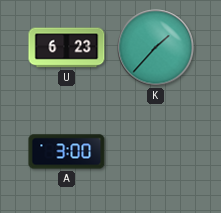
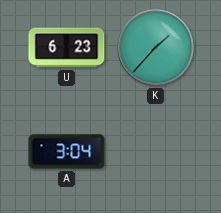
A: 3:00 -> 3:04 (67, 152)
